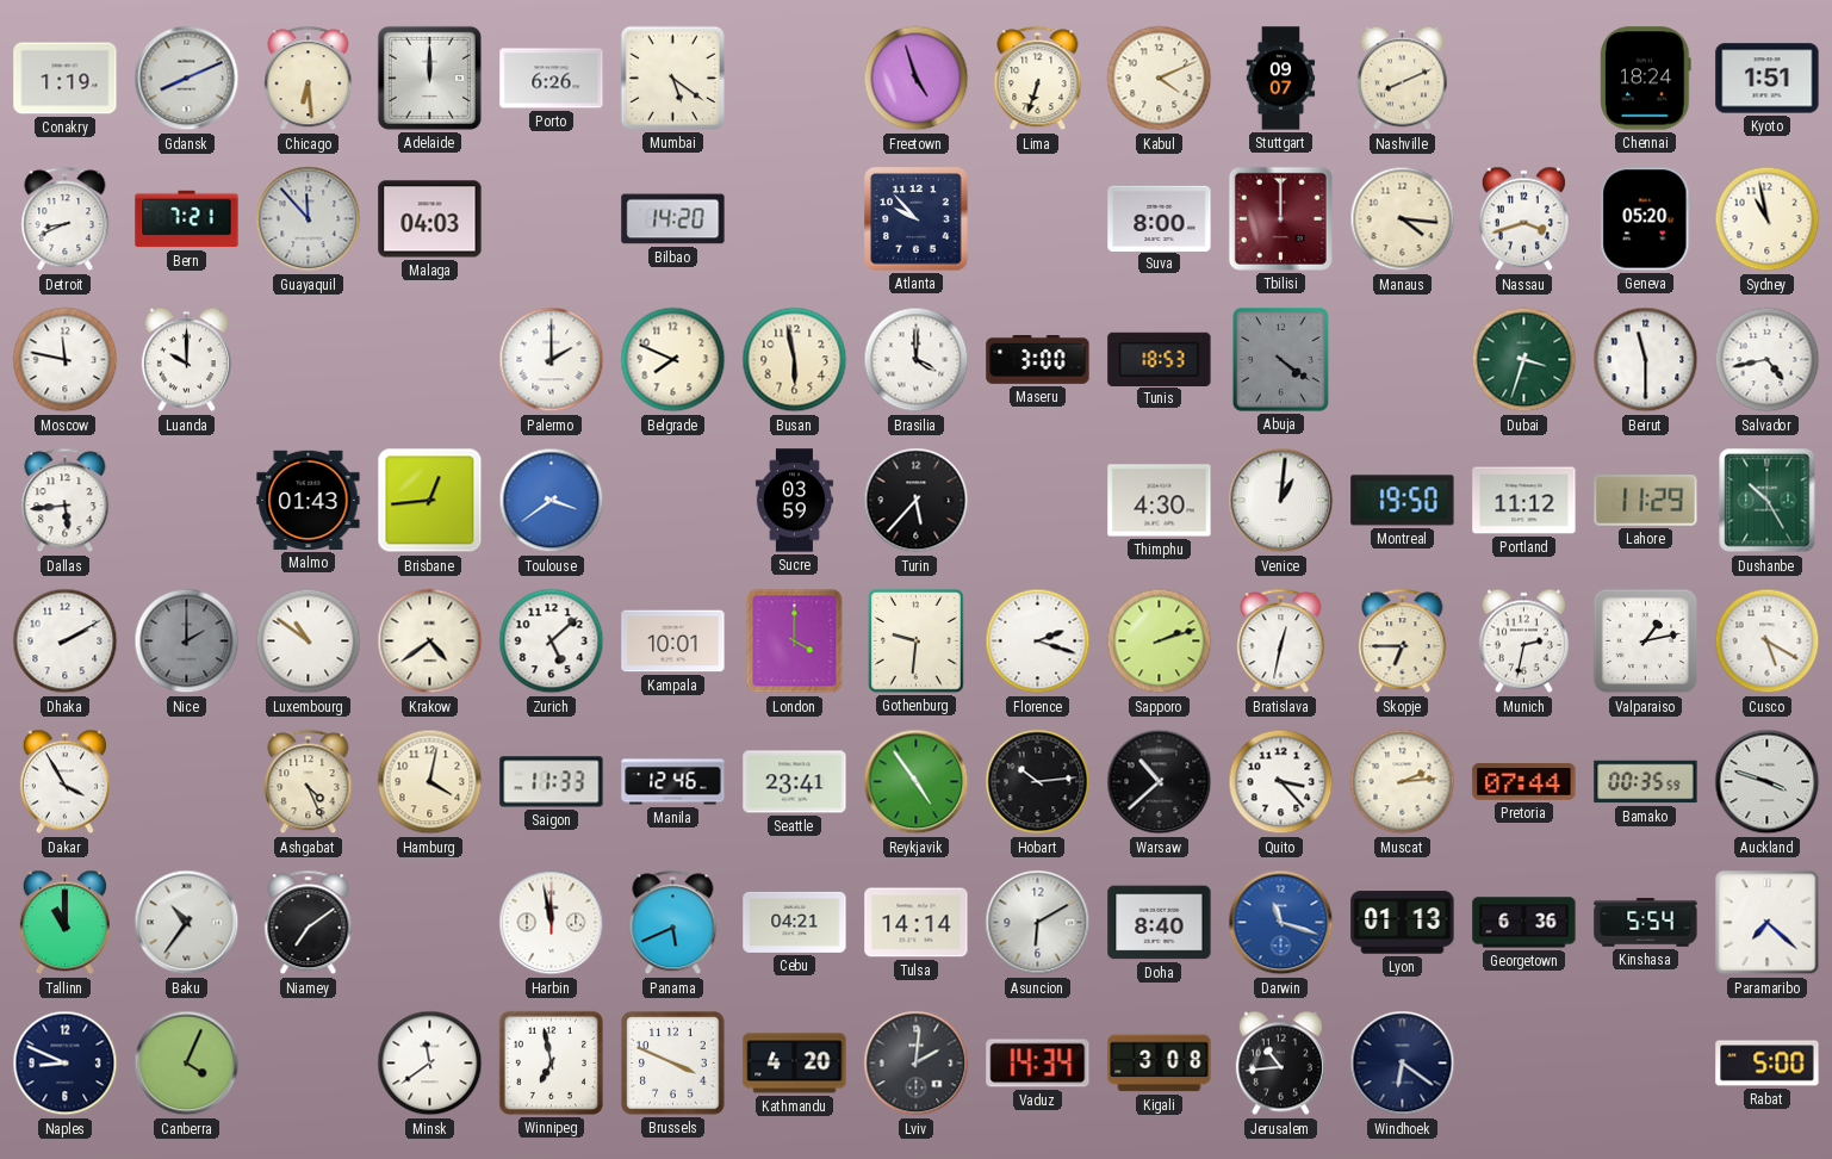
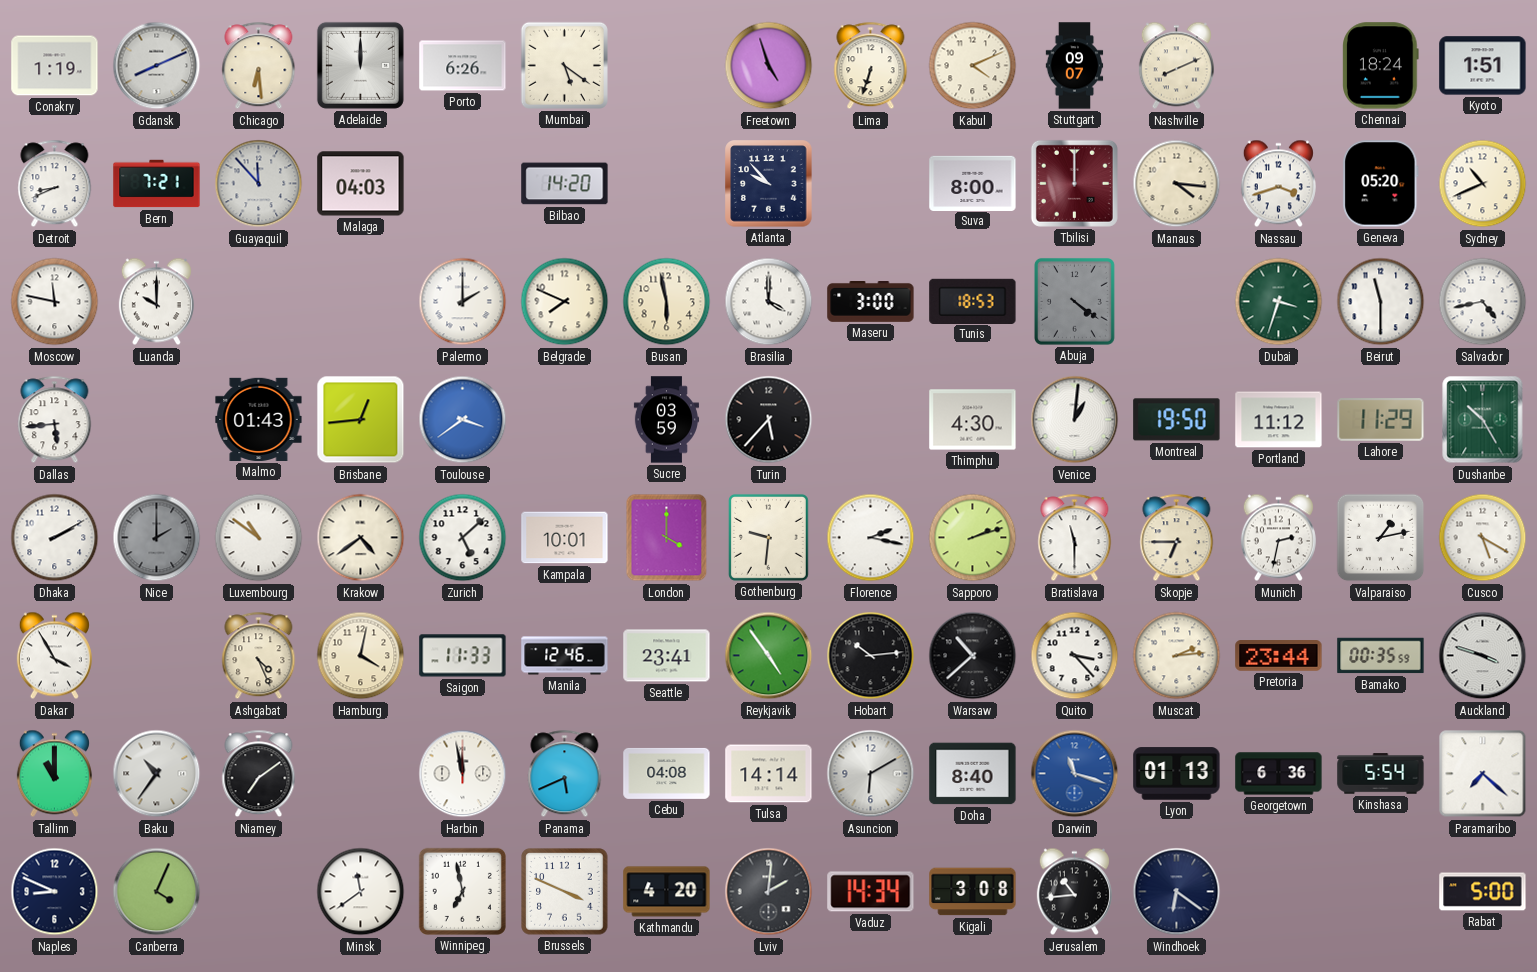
Sydney: 10:58 -> 10:41 (1483, 184)
Florence: 2:18 -> 2:17 (871, 538)
Bratislava: 12:32 -> 11:30 (1075, 538)
Pretoria: 07:44 -> 23:44 (1279, 656)
Cebu: 04:21 -> 04:08 (667, 773)
